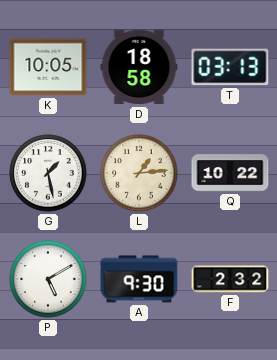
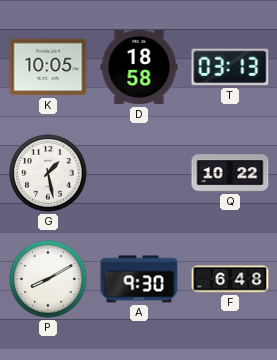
L: 1:14 -> none (139, 173)
P: 5:10 -> 8:10 (48, 279)
F: 2:32 -> 6:48 (230, 279)
